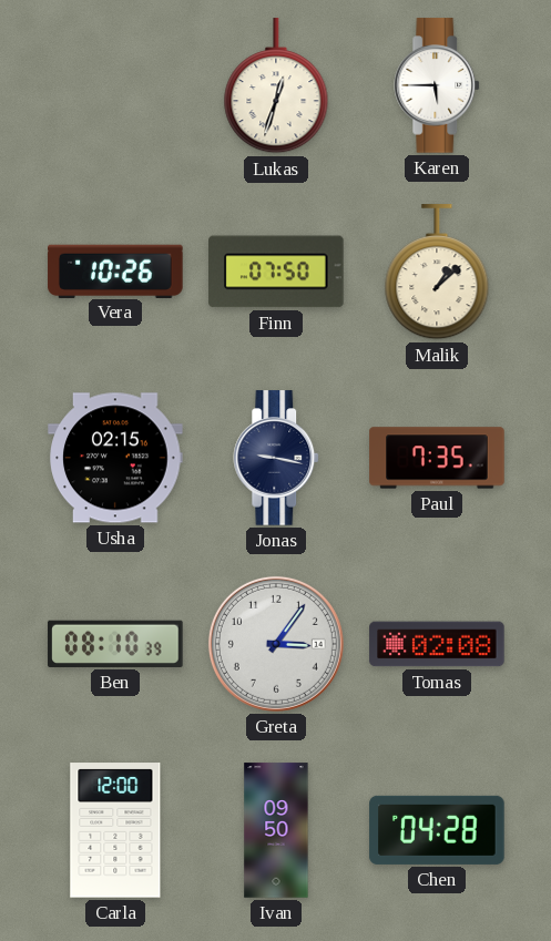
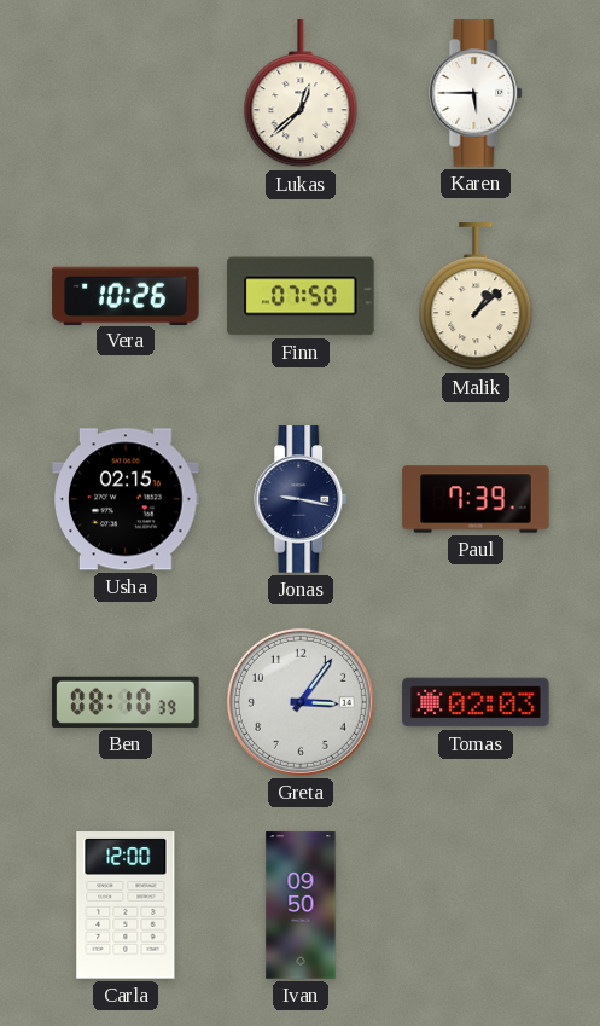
Lukas: 12:33 -> 12:38 (301, 94)
Paul: 7:35 -> 7:39 (476, 499)
Tomas: 02:08 -> 02:03 (476, 702)
Chen: 04:28 -> none (437, 830)
